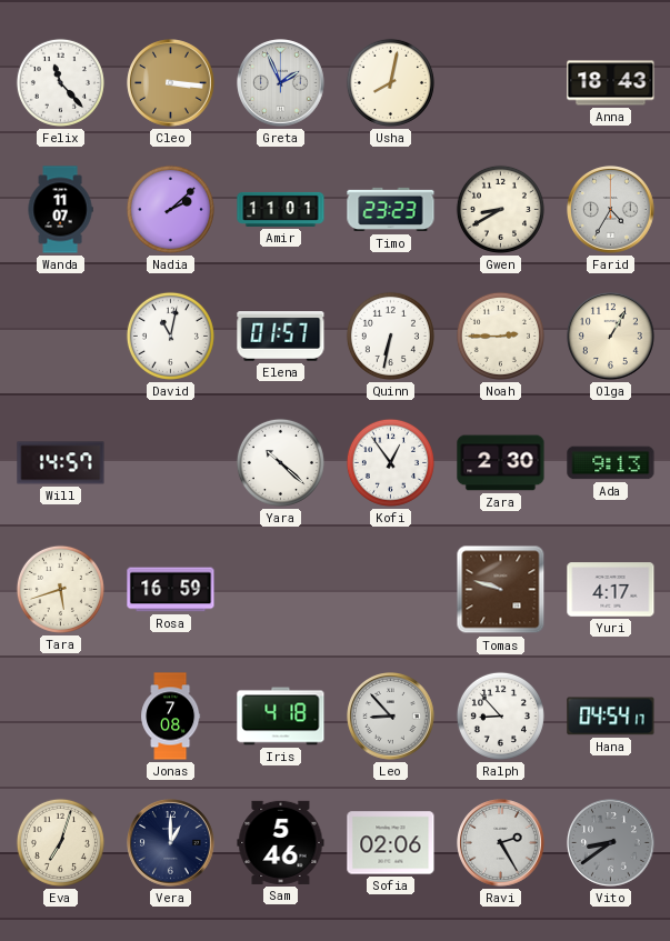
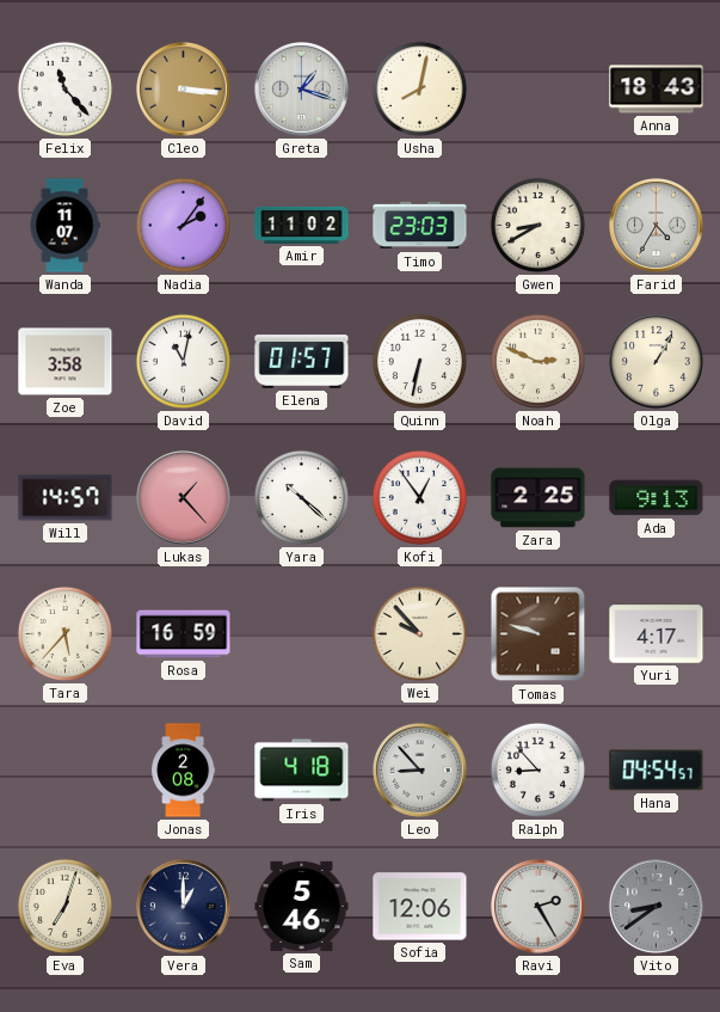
Greta: 1:56 -> 1:18 (302, 90)
Nadia: 2:08 -> 2:06 (183, 225)
Amir: 11:01 -> 11:02 (302, 225)
Timo: 23:23 -> 23:03 (420, 226)
Zoe: none -> 3:58 (66, 362)
Noah: 2:45 -> 2:49 (537, 361)
Lukas: none -> 1:23 (184, 498)
Zara: 2:30 -> 2:25 (539, 498)
Tara: 5:42 -> 5:37 (64, 633)
Wei: none -> 9:53 (419, 633)
Jonas: 7:08 -> 2:08 (184, 771)
Hana: 04:54:17 -> 04:54:57 (657, 771)
Sofia: 02:06 -> 12:06 (420, 907)
